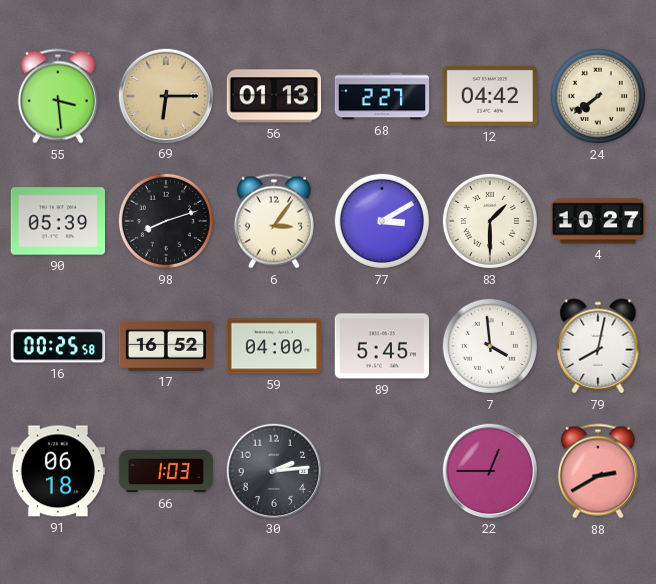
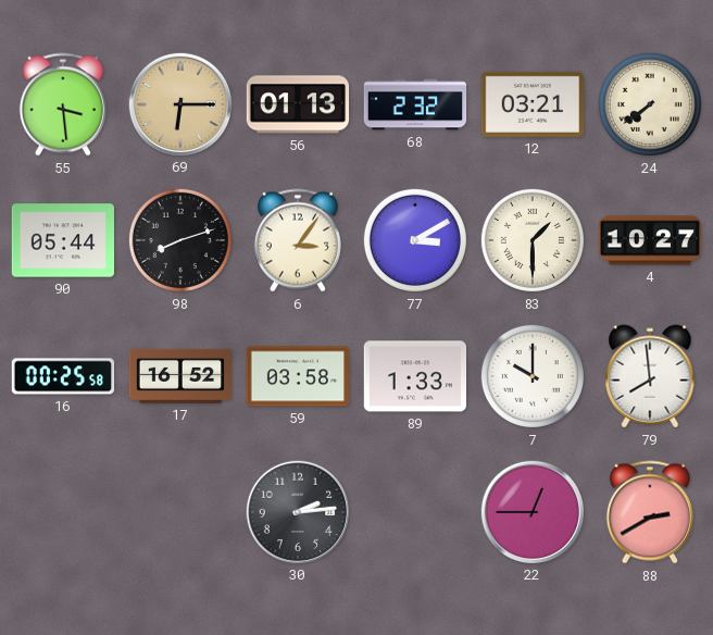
68: 2:27 -> 2:32 (415, 104)
12: 04:42 -> 03:21 (531, 104)
90: 05:39 -> 05:44 (62, 240)
59: 04:00 -> 03:58 (298, 376)
89: 5:45 -> 1:33 (414, 376)
7: 3:59 -> 10:00 (533, 376)
79: 8:02 -> 7:59 (650, 376)
91: 06:18 -> none (57, 471)
66: 1:03 -> none (166, 471)
